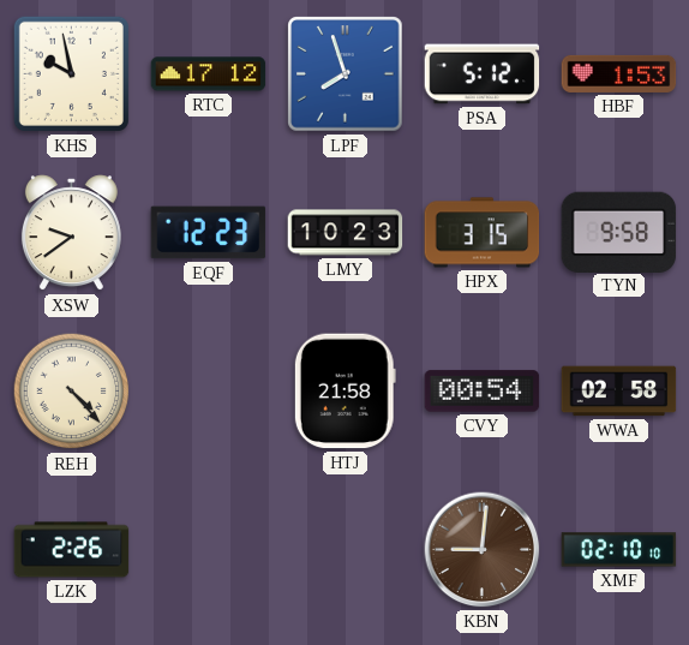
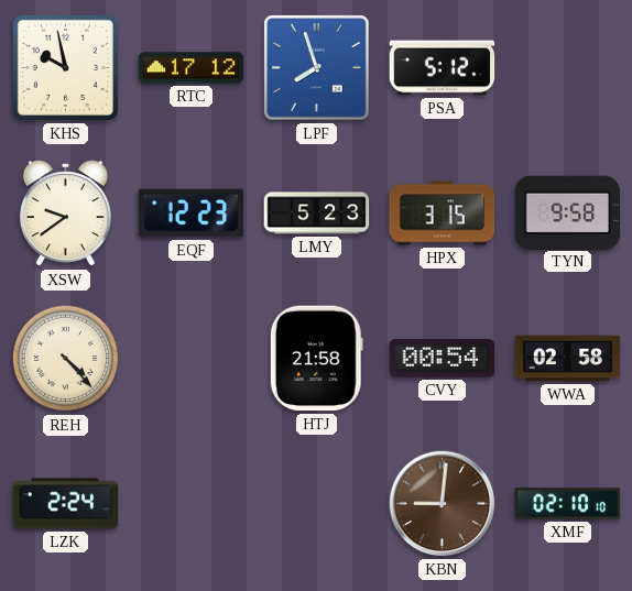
HBF: 1:53 -> none (619, 73)
LMY: 10:23 -> 5:23 (317, 214)
LZK: 2:26 -> 2:24 (66, 504)
